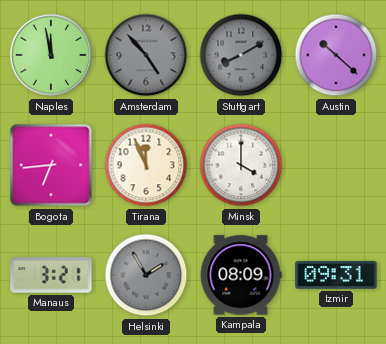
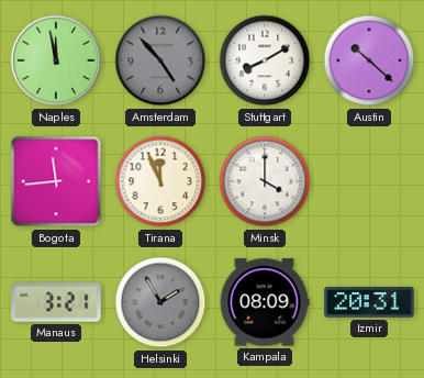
Stuttgart dial: grey -> white (265, 60)
Bogota: 6:44 -> 11:44 (56, 181)
Izmir: 09:31 -> 20:31 (369, 302)
